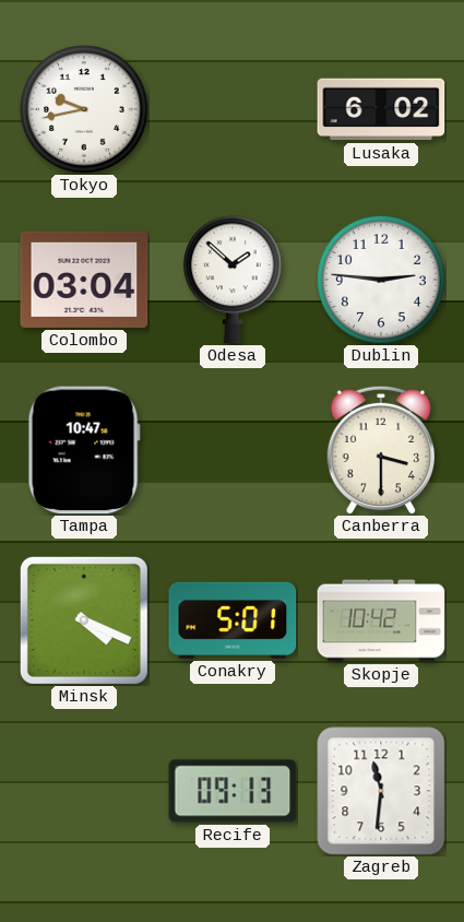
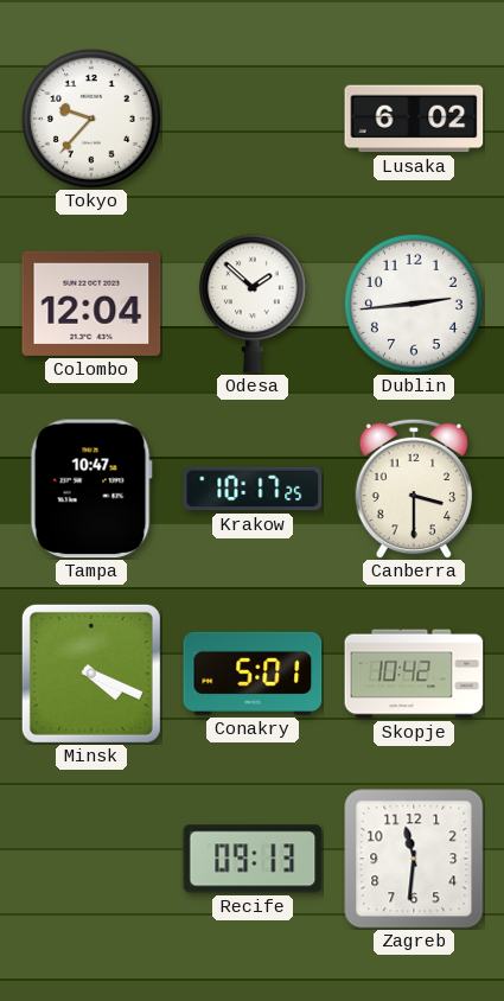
Tokyo: 9:43 -> 9:37 (91, 119)
Colombo: 03:04 -> 12:04 (91, 304)
Dublin: 2:46 -> 2:44 (414, 304)
Krakow: none -> 10:17 (253, 489)
